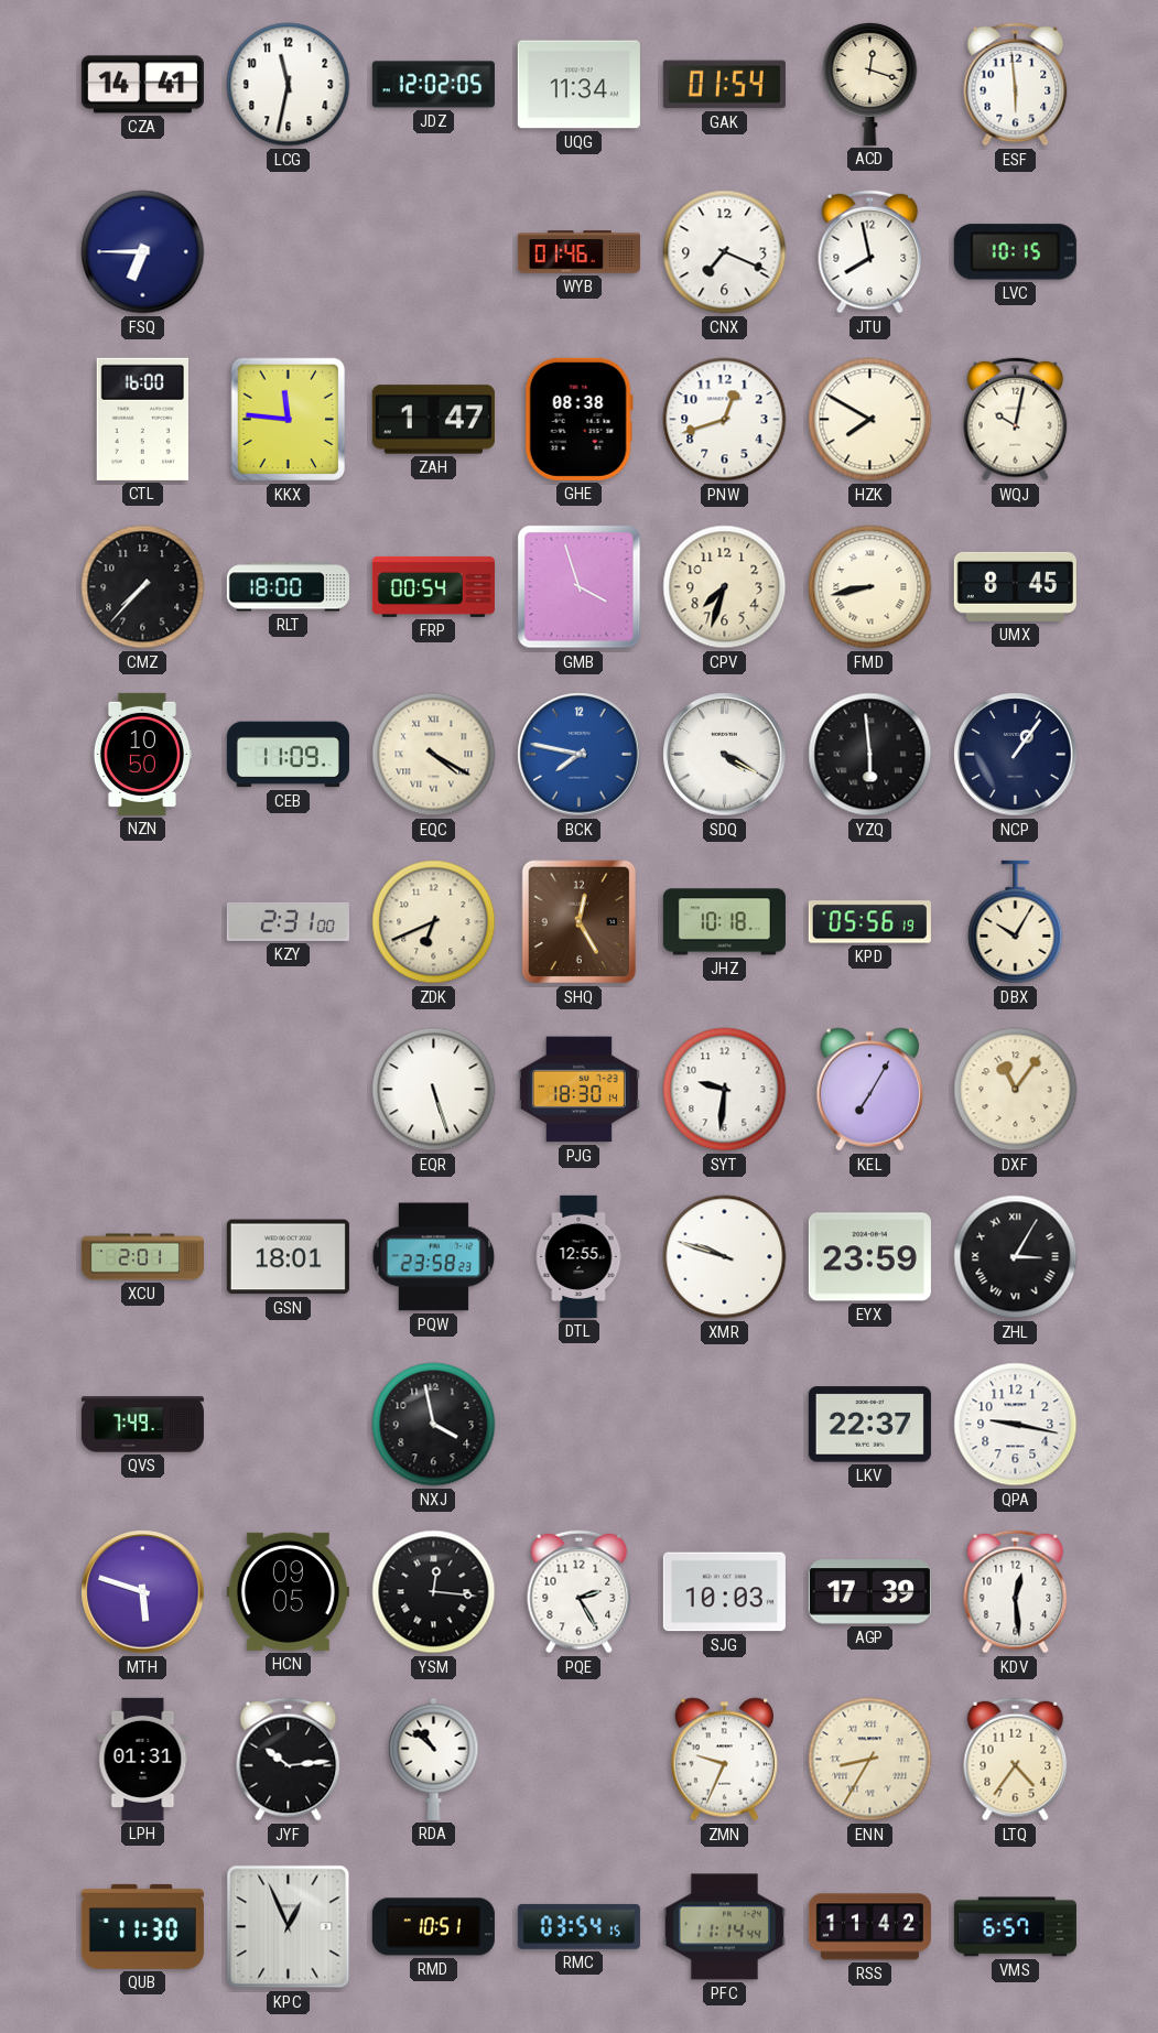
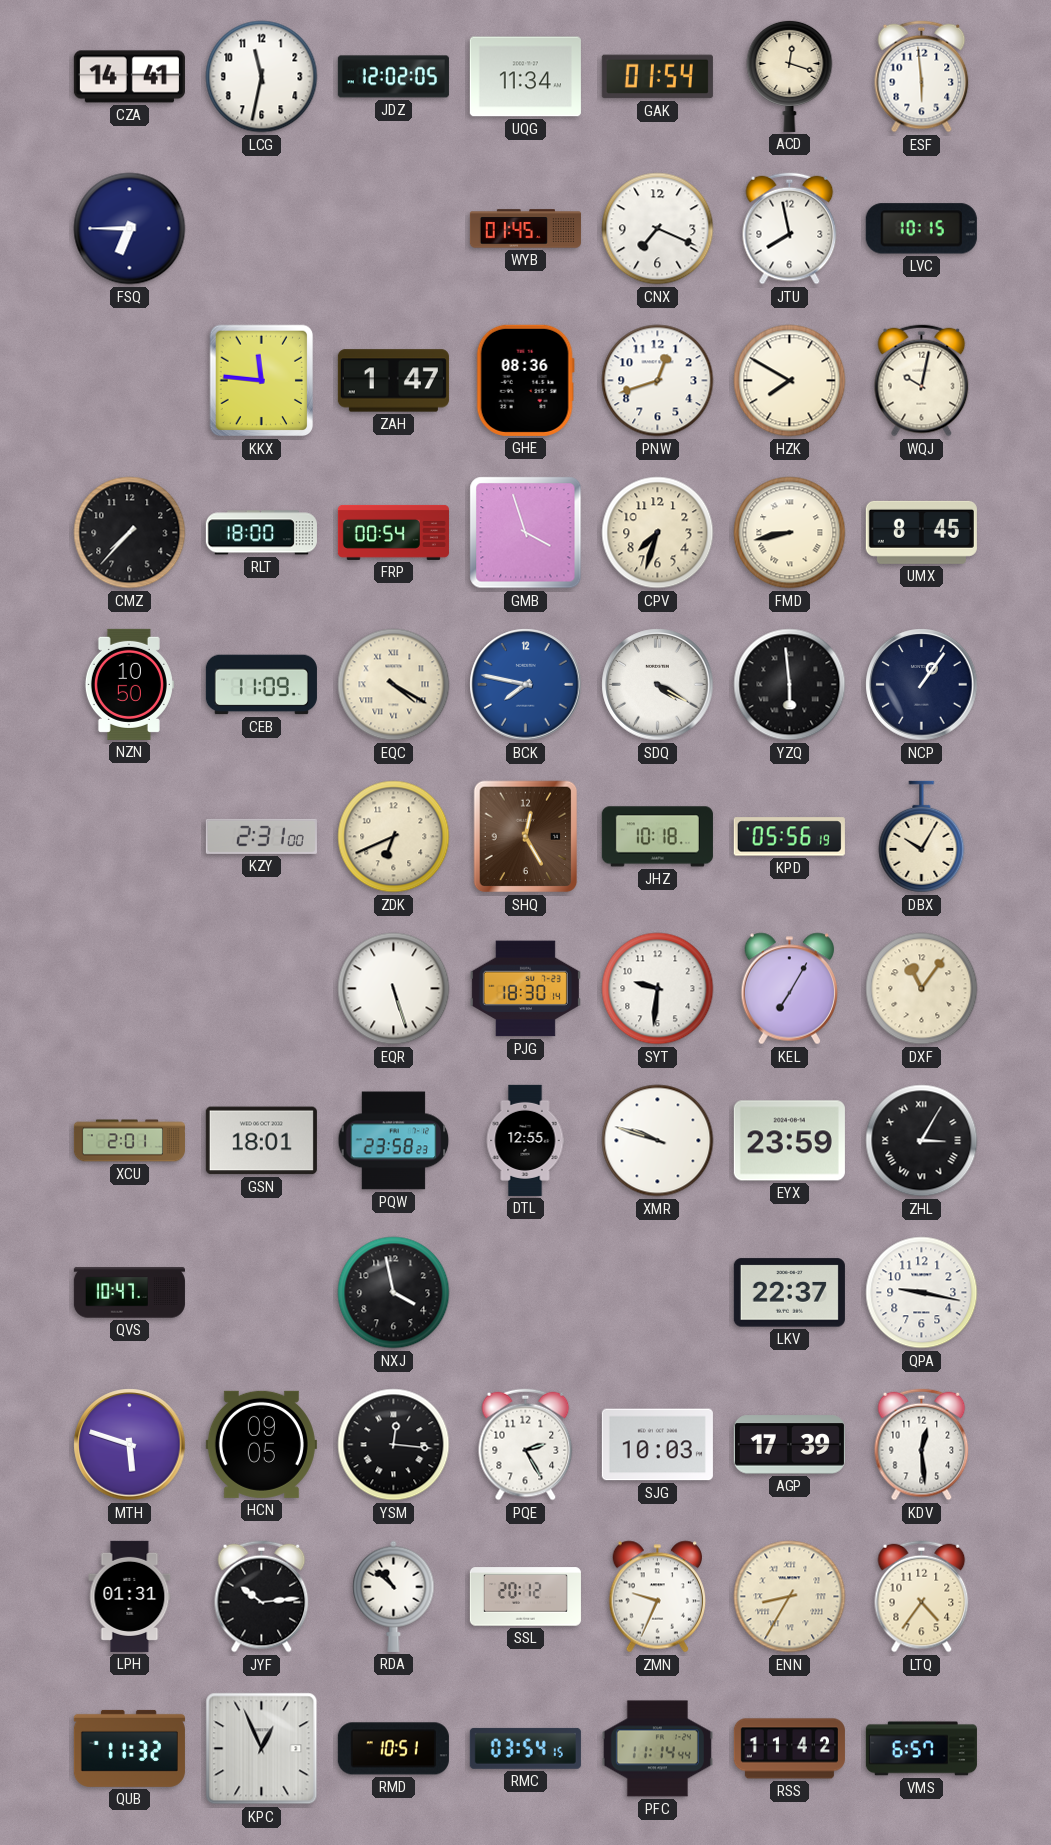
WYB: 01:46 -> 01:45 (525, 229)
CTL: 16:00 -> none (142, 419)
GHE: 08:38 -> 08:36 (525, 380)
QVS: 7:49 -> 10:47 (129, 1293)
SSL: none -> 20:12 (525, 1597)
QUB: 11:30 -> 11:32 (129, 1748)
